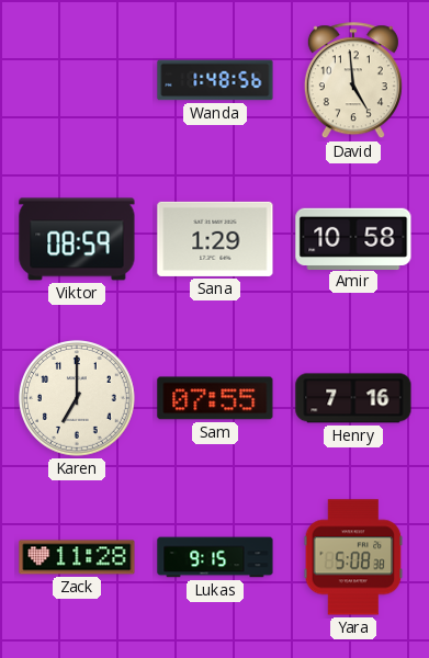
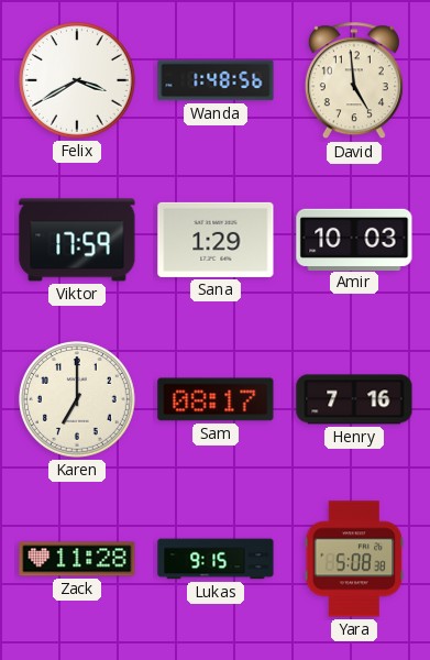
Felix: none -> 3:40 (78, 81)
Viktor: 08:59 -> 17:59 (77, 240)
Amir: 10:58 -> 10:03 (354, 239)
Sam: 07:55 -> 08:17 (216, 399)
